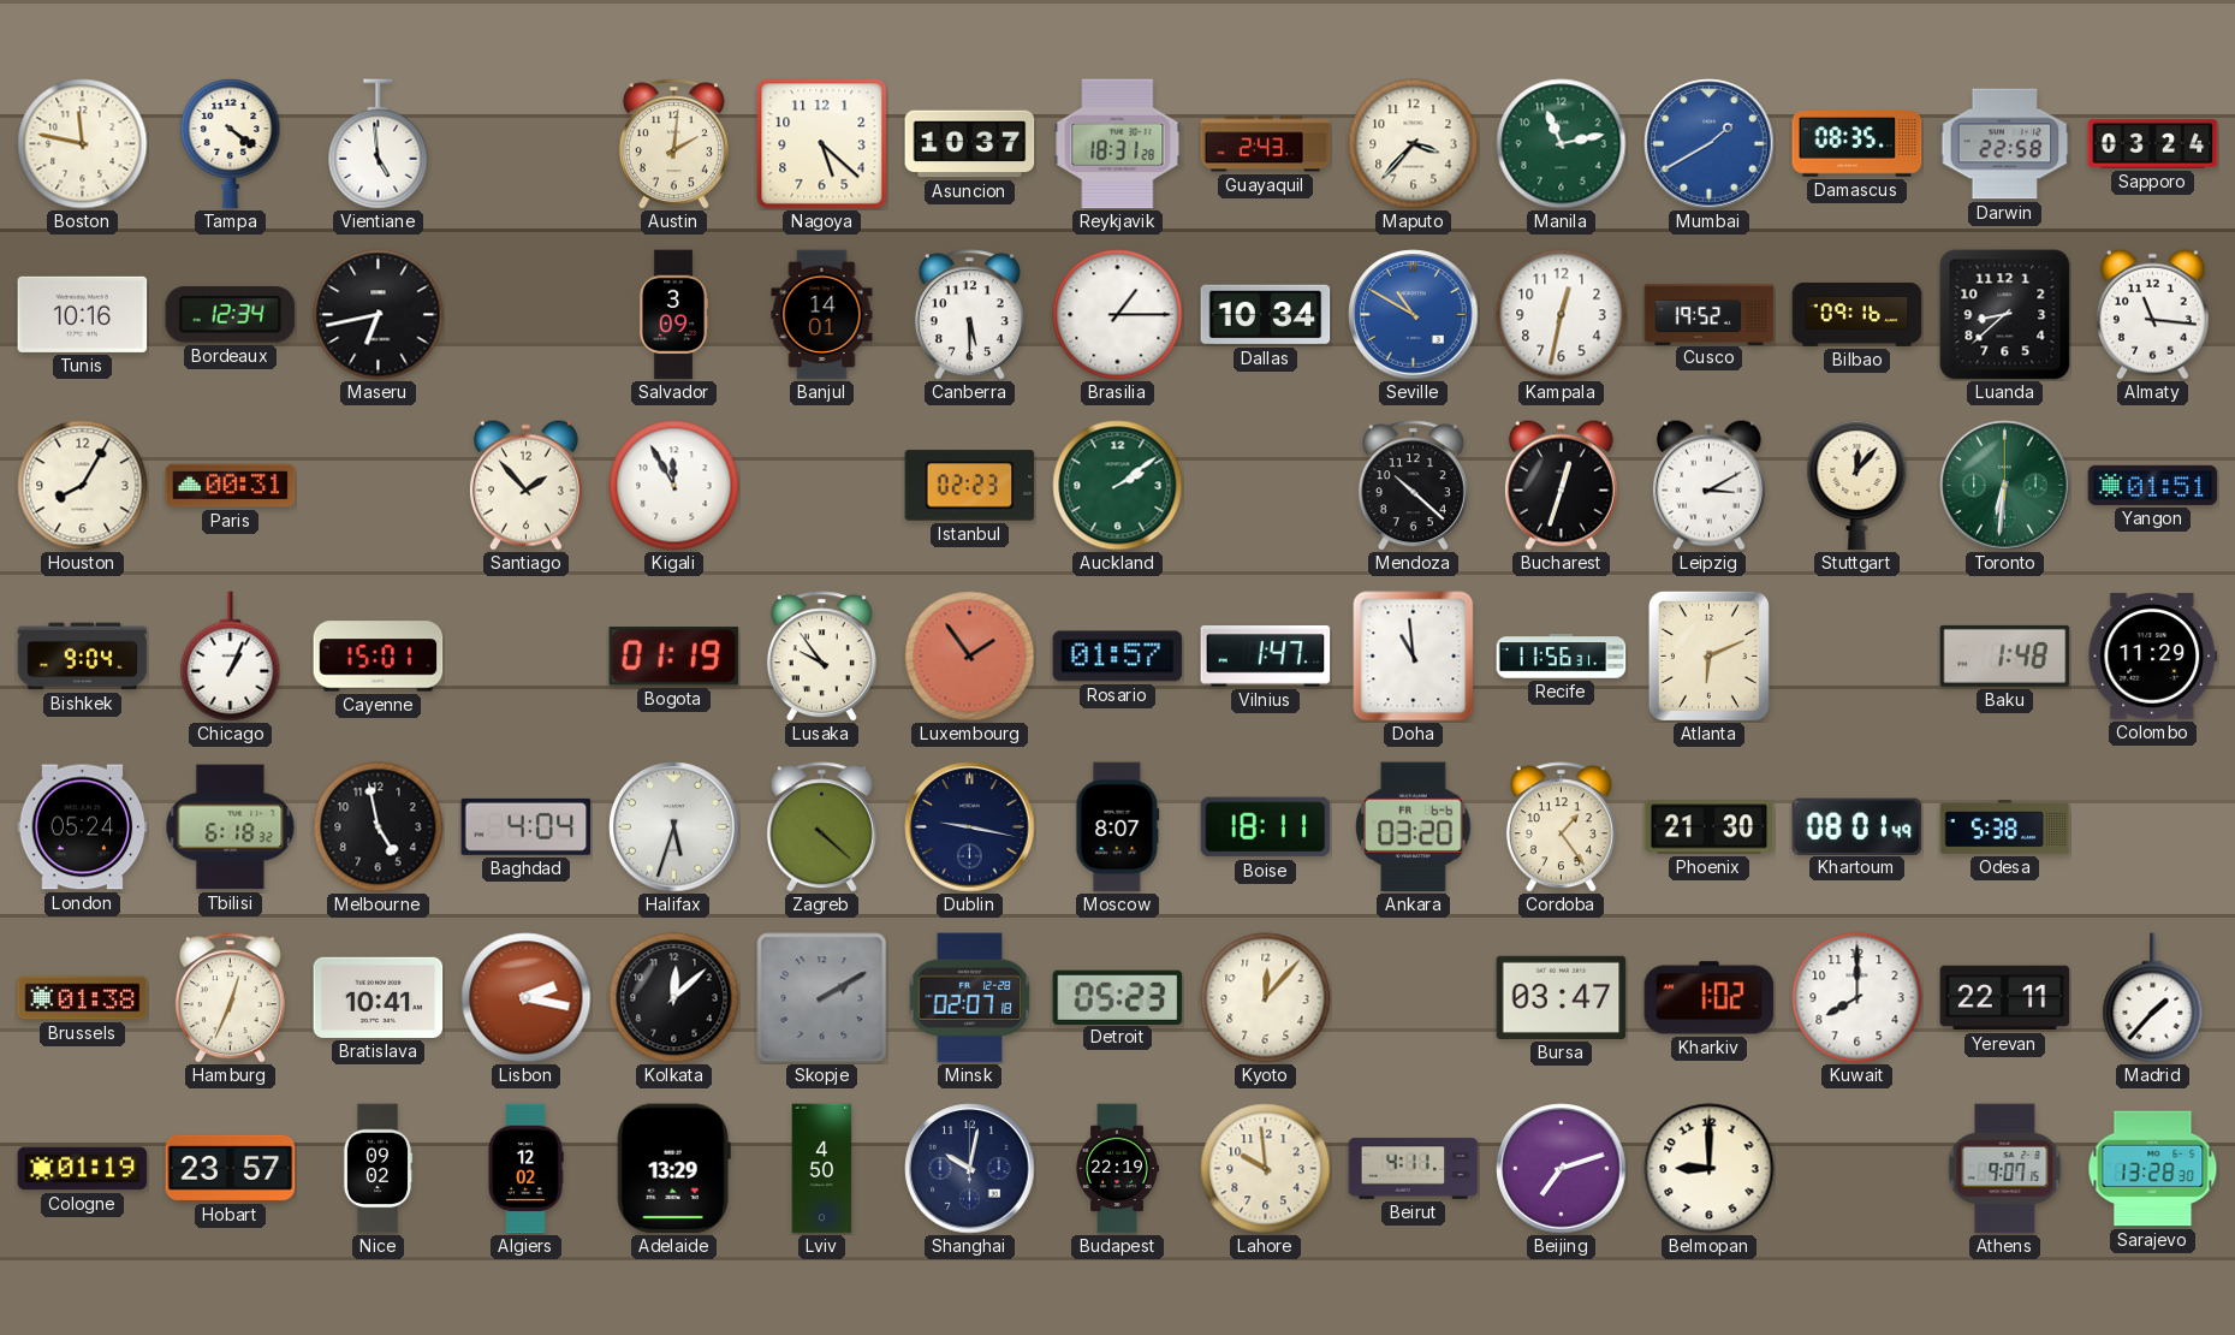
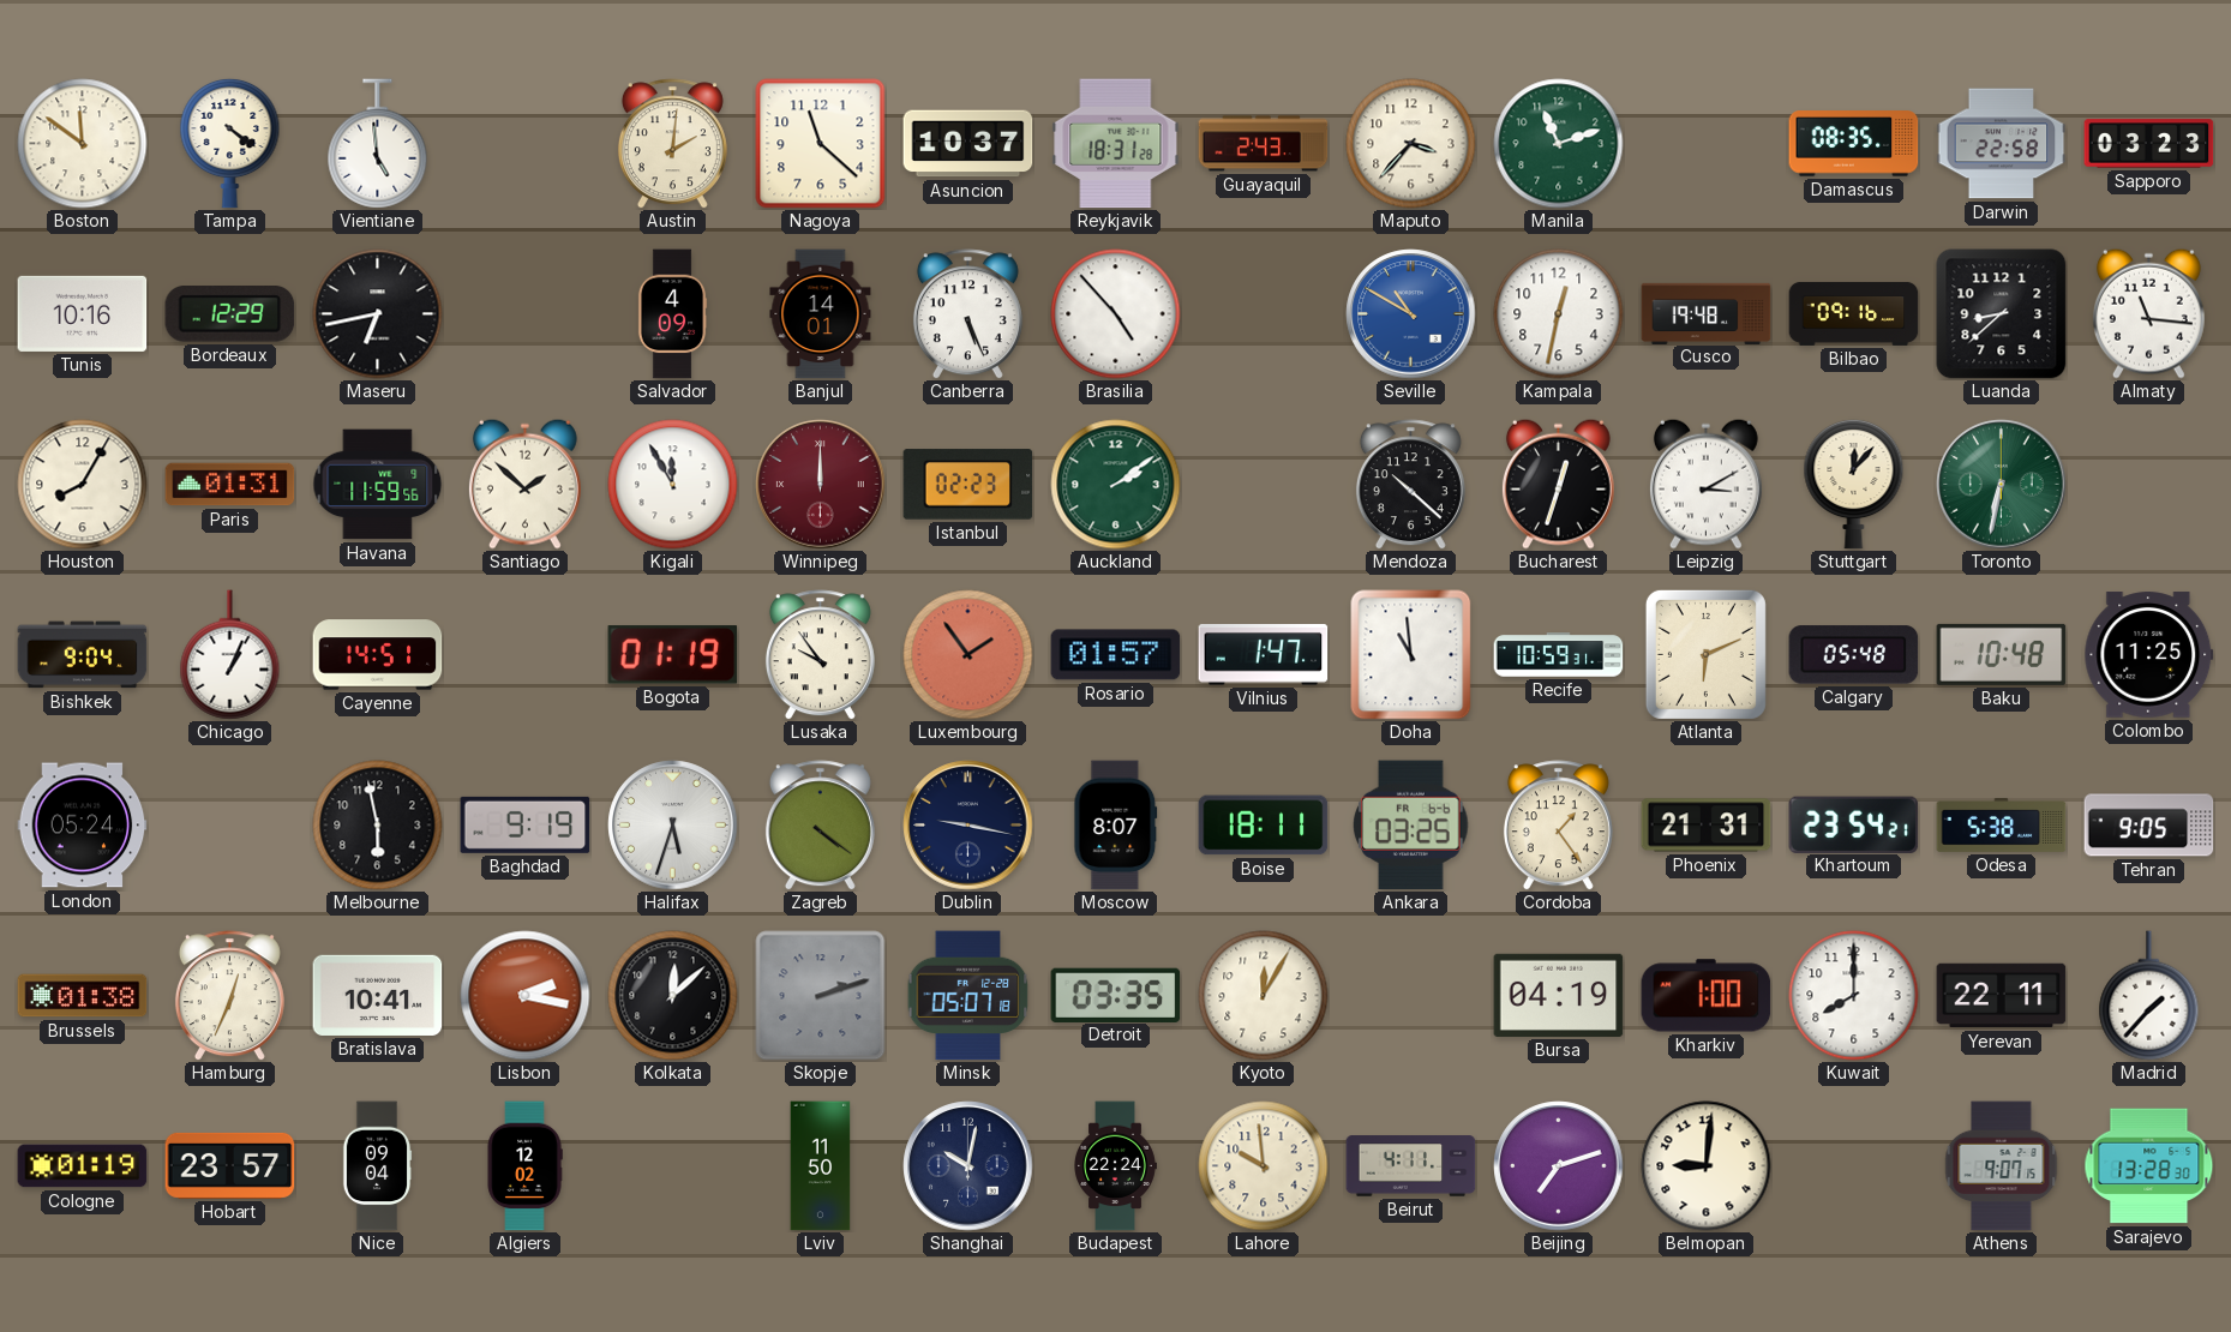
Boston: 11:47 -> 11:51 (83, 144)
Nagoya: 5:22 -> 11:22 (821, 144)
Manila: 11:13 -> 11:12 (1559, 144)
Mumbai: 1:40 -> none (1710, 144)
Sapporo: 03:24 -> 03:23 (2149, 144)
Bordeaux: 12:34 -> 12:29 (230, 314)
Salvador: 3:09 -> 4:09 (672, 314)
Canberra: 5:30 -> 5:26 (967, 314)
Brasilia: 1:15 -> 4:53 (1116, 314)
Dallas: 10:34 -> none (1266, 315)
Cusco: 19:52 -> 19:48 (1707, 313)
Paris: 00:31 -> 01:31 (230, 485)
Havana: none -> 11:59 (378, 485)
Santiago: 1:53 -> 1:52 (524, 484)
Winnipeg: none -> 12:00 (821, 485)
Toronto: 6:31 -> 6:32 (2002, 485)
Yangon: 01:51 -> none (2153, 485)
Cayenne: 15:01 -> 14:51 (378, 655)
Recife: 11:56 -> 10:59 (1559, 655)
Calgary: none -> 05:48 (1854, 655)
Baku: 1:48 -> 10:48 (2002, 654)
Colombo: 11:29 -> 11:25 (2149, 655)
Tbilisi: 6:18 -> none (231, 827)
Melbourne: 4:58 -> 5:58 (378, 826)
Baghdad: 4:04 -> 9:19 (526, 824)
Zagreb: 4:22 -> 4:21 (820, 826)
Ankara: 03:20 -> 03:25 (1411, 826)
Phoenix: 21:30 -> 21:31 (1707, 826)
Khartoum: 08:01 -> 23:54 (1854, 824)
Tehran: none -> 9:05 (2149, 826)
Skopje: 2:10 -> 2:12 (821, 996)
Minsk: 02:07 -> 05:07 (968, 996)
Detroit: 05:23 -> 03:35 (1116, 995)
Kyoto: 12:07 -> 12:05 (1264, 996)
Bursa: 03:47 -> 04:19 (1559, 995)
Kharkiv: 1:02 -> 1:00 (1707, 996)
Nice: 09:02 -> 09:04 (377, 1166)
Adelaide: 13:29 -> none (673, 1169)
Lviv: 4:50 -> 11:50 (821, 1166)
Budapest: 22:19 -> 22:24 (1115, 1166)
Belmopan: 9:00 -> 9:01 (1707, 1166)
